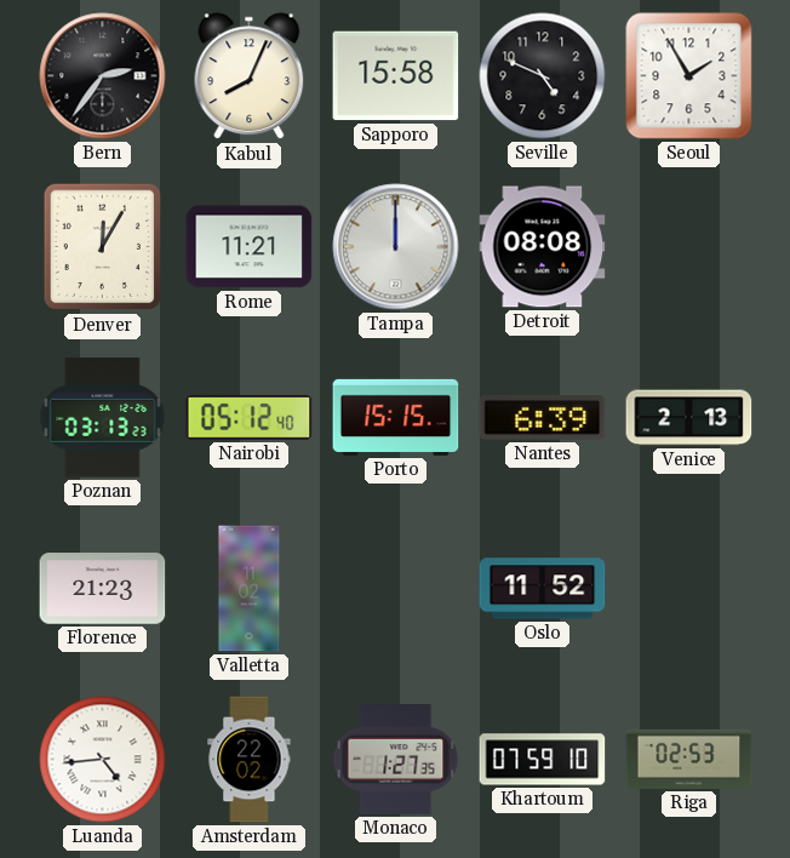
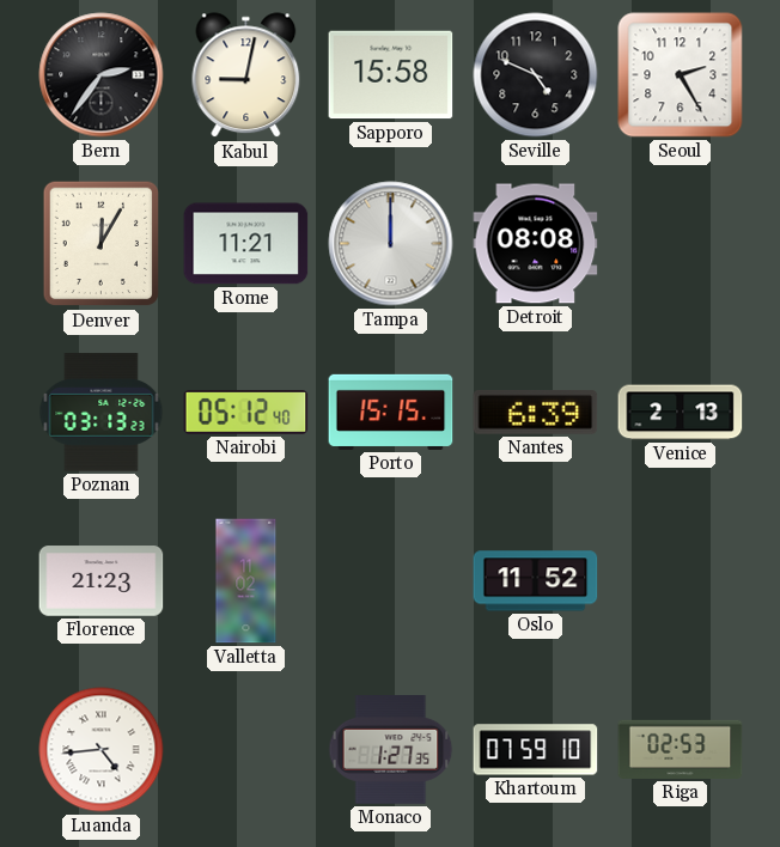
Kabul: 8:04 -> 9:02 (246, 75)
Seoul: 1:55 -> 2:25 (681, 75)
Amsterdam: 22:02 -> none (250, 760)
